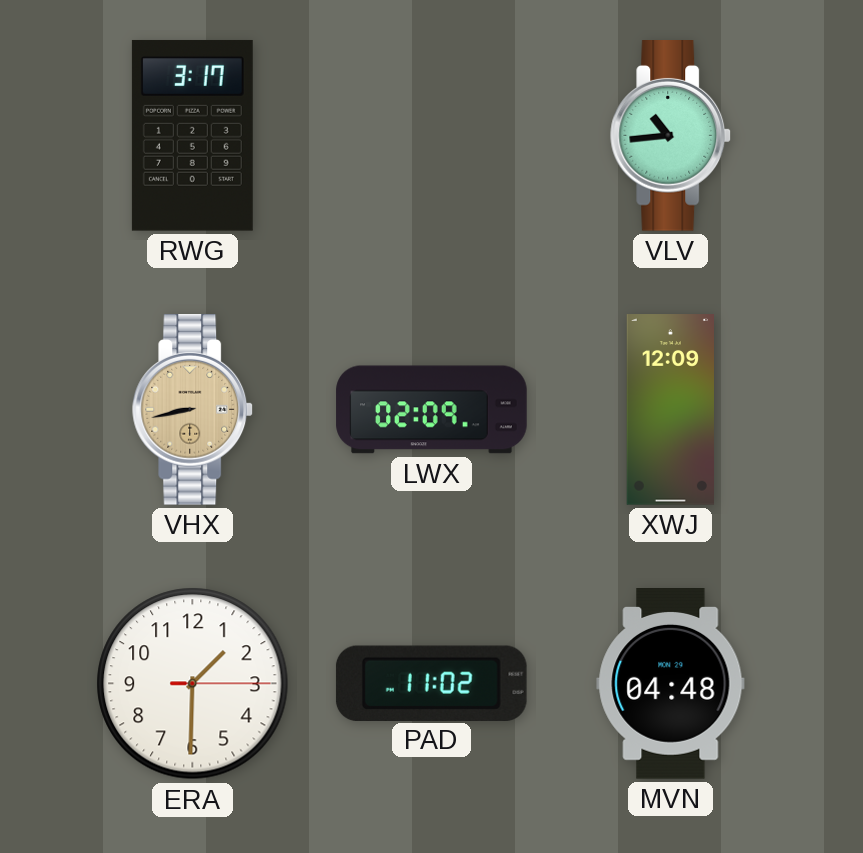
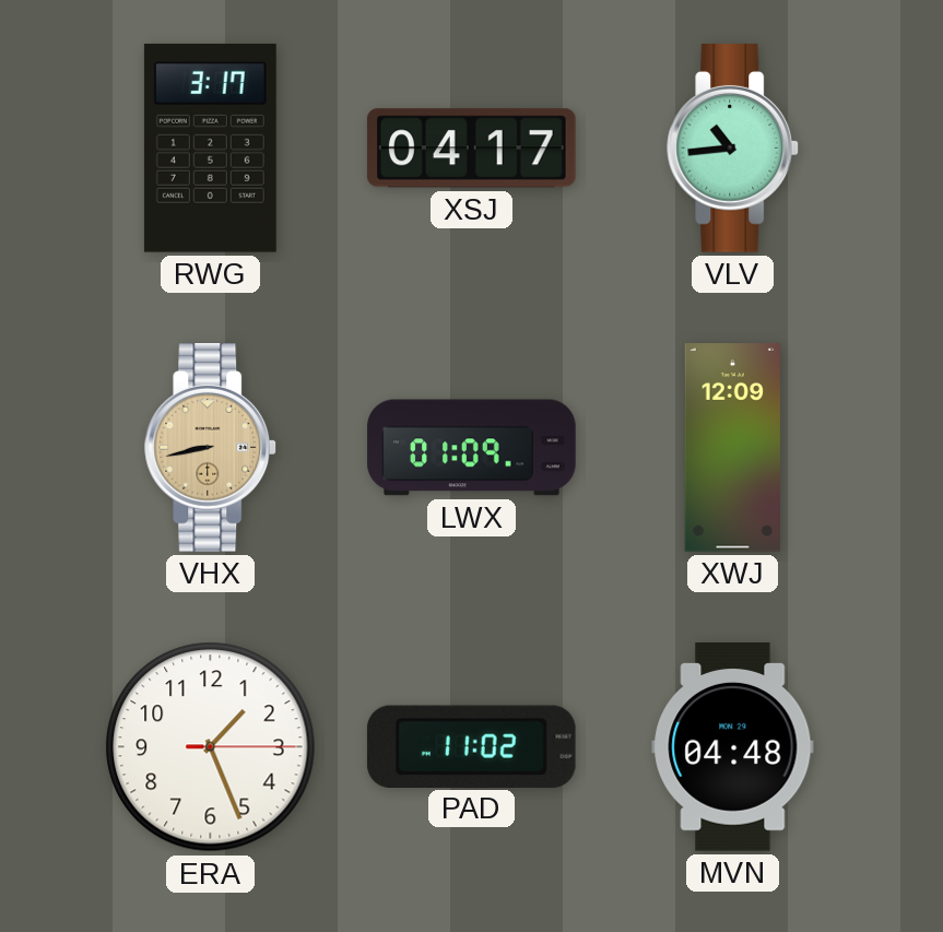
XSJ: none -> 04:17 (471, 149)
LWX: 02:09 -> 01:09 (472, 448)
ERA: 1:30 -> 1:26 (211, 747)
